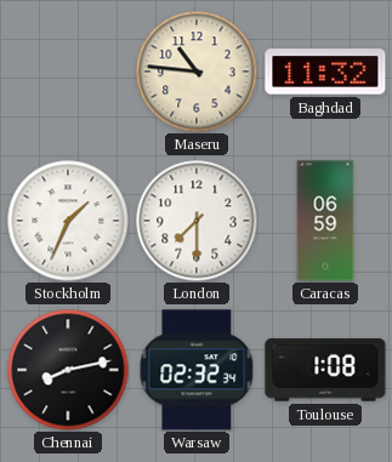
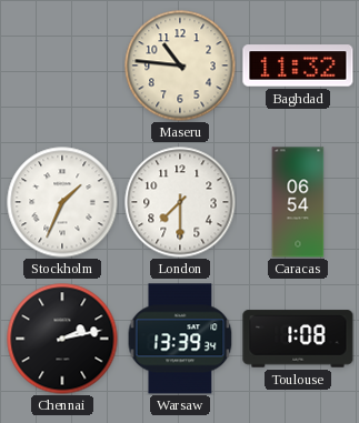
Caracas: 06:59 -> 06:54 (298, 202)
Chennai: 8:13 -> 2:13 (62, 339)
Warsaw: 02:32 -> 13:39 (180, 339)
